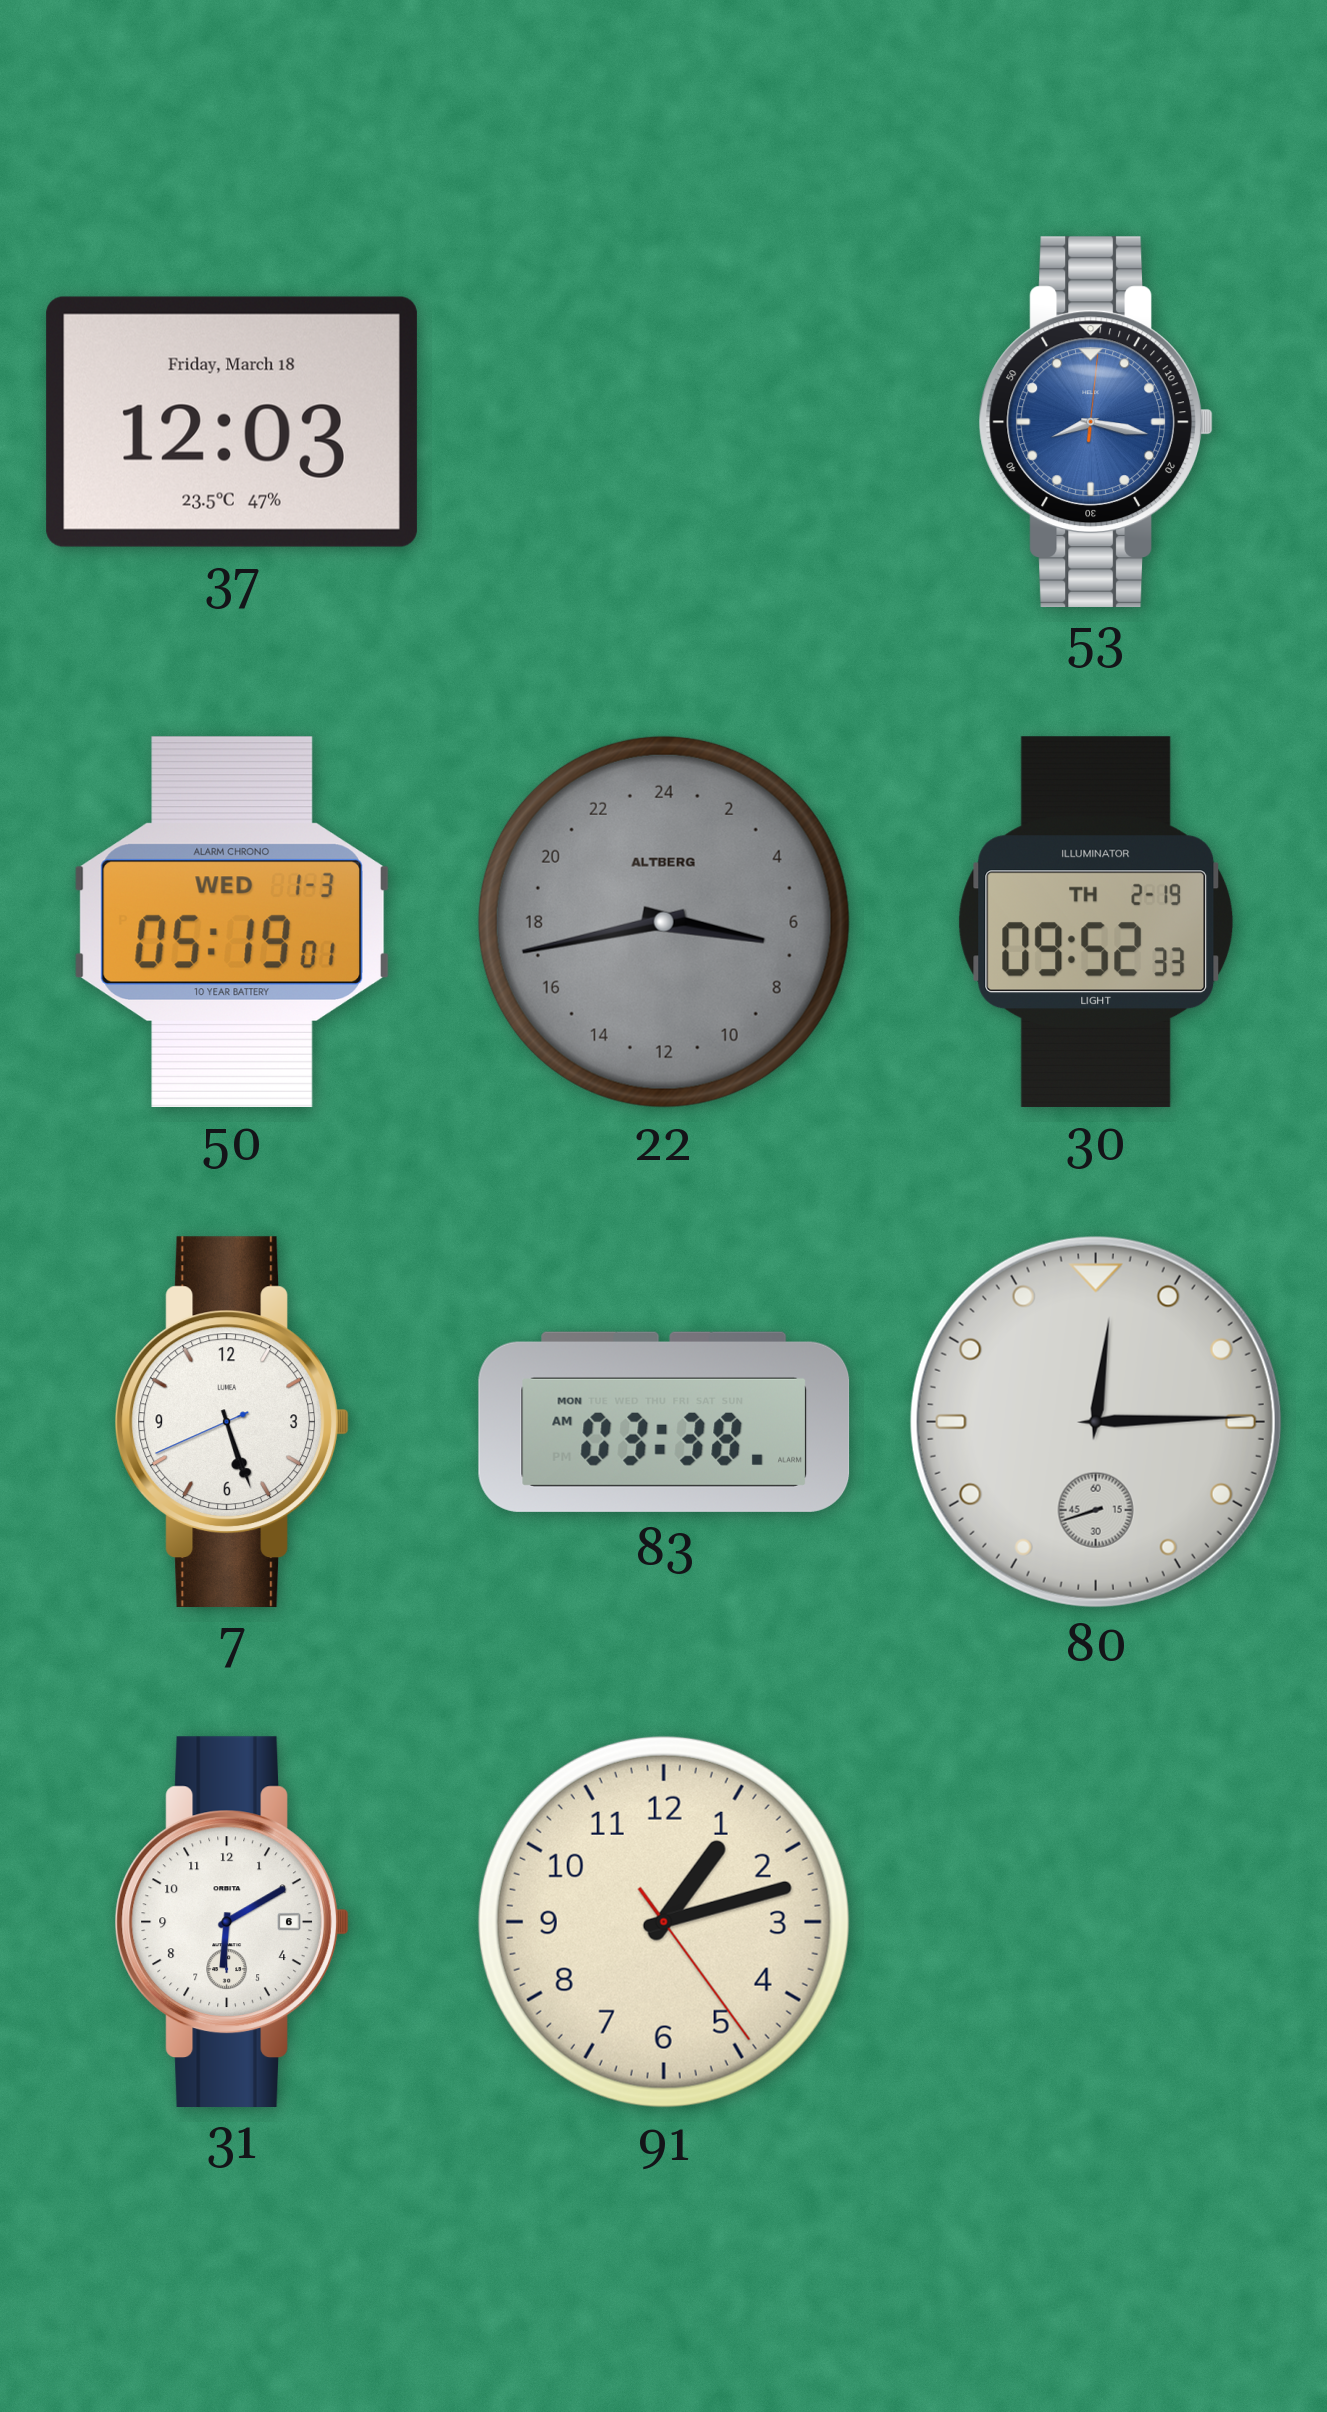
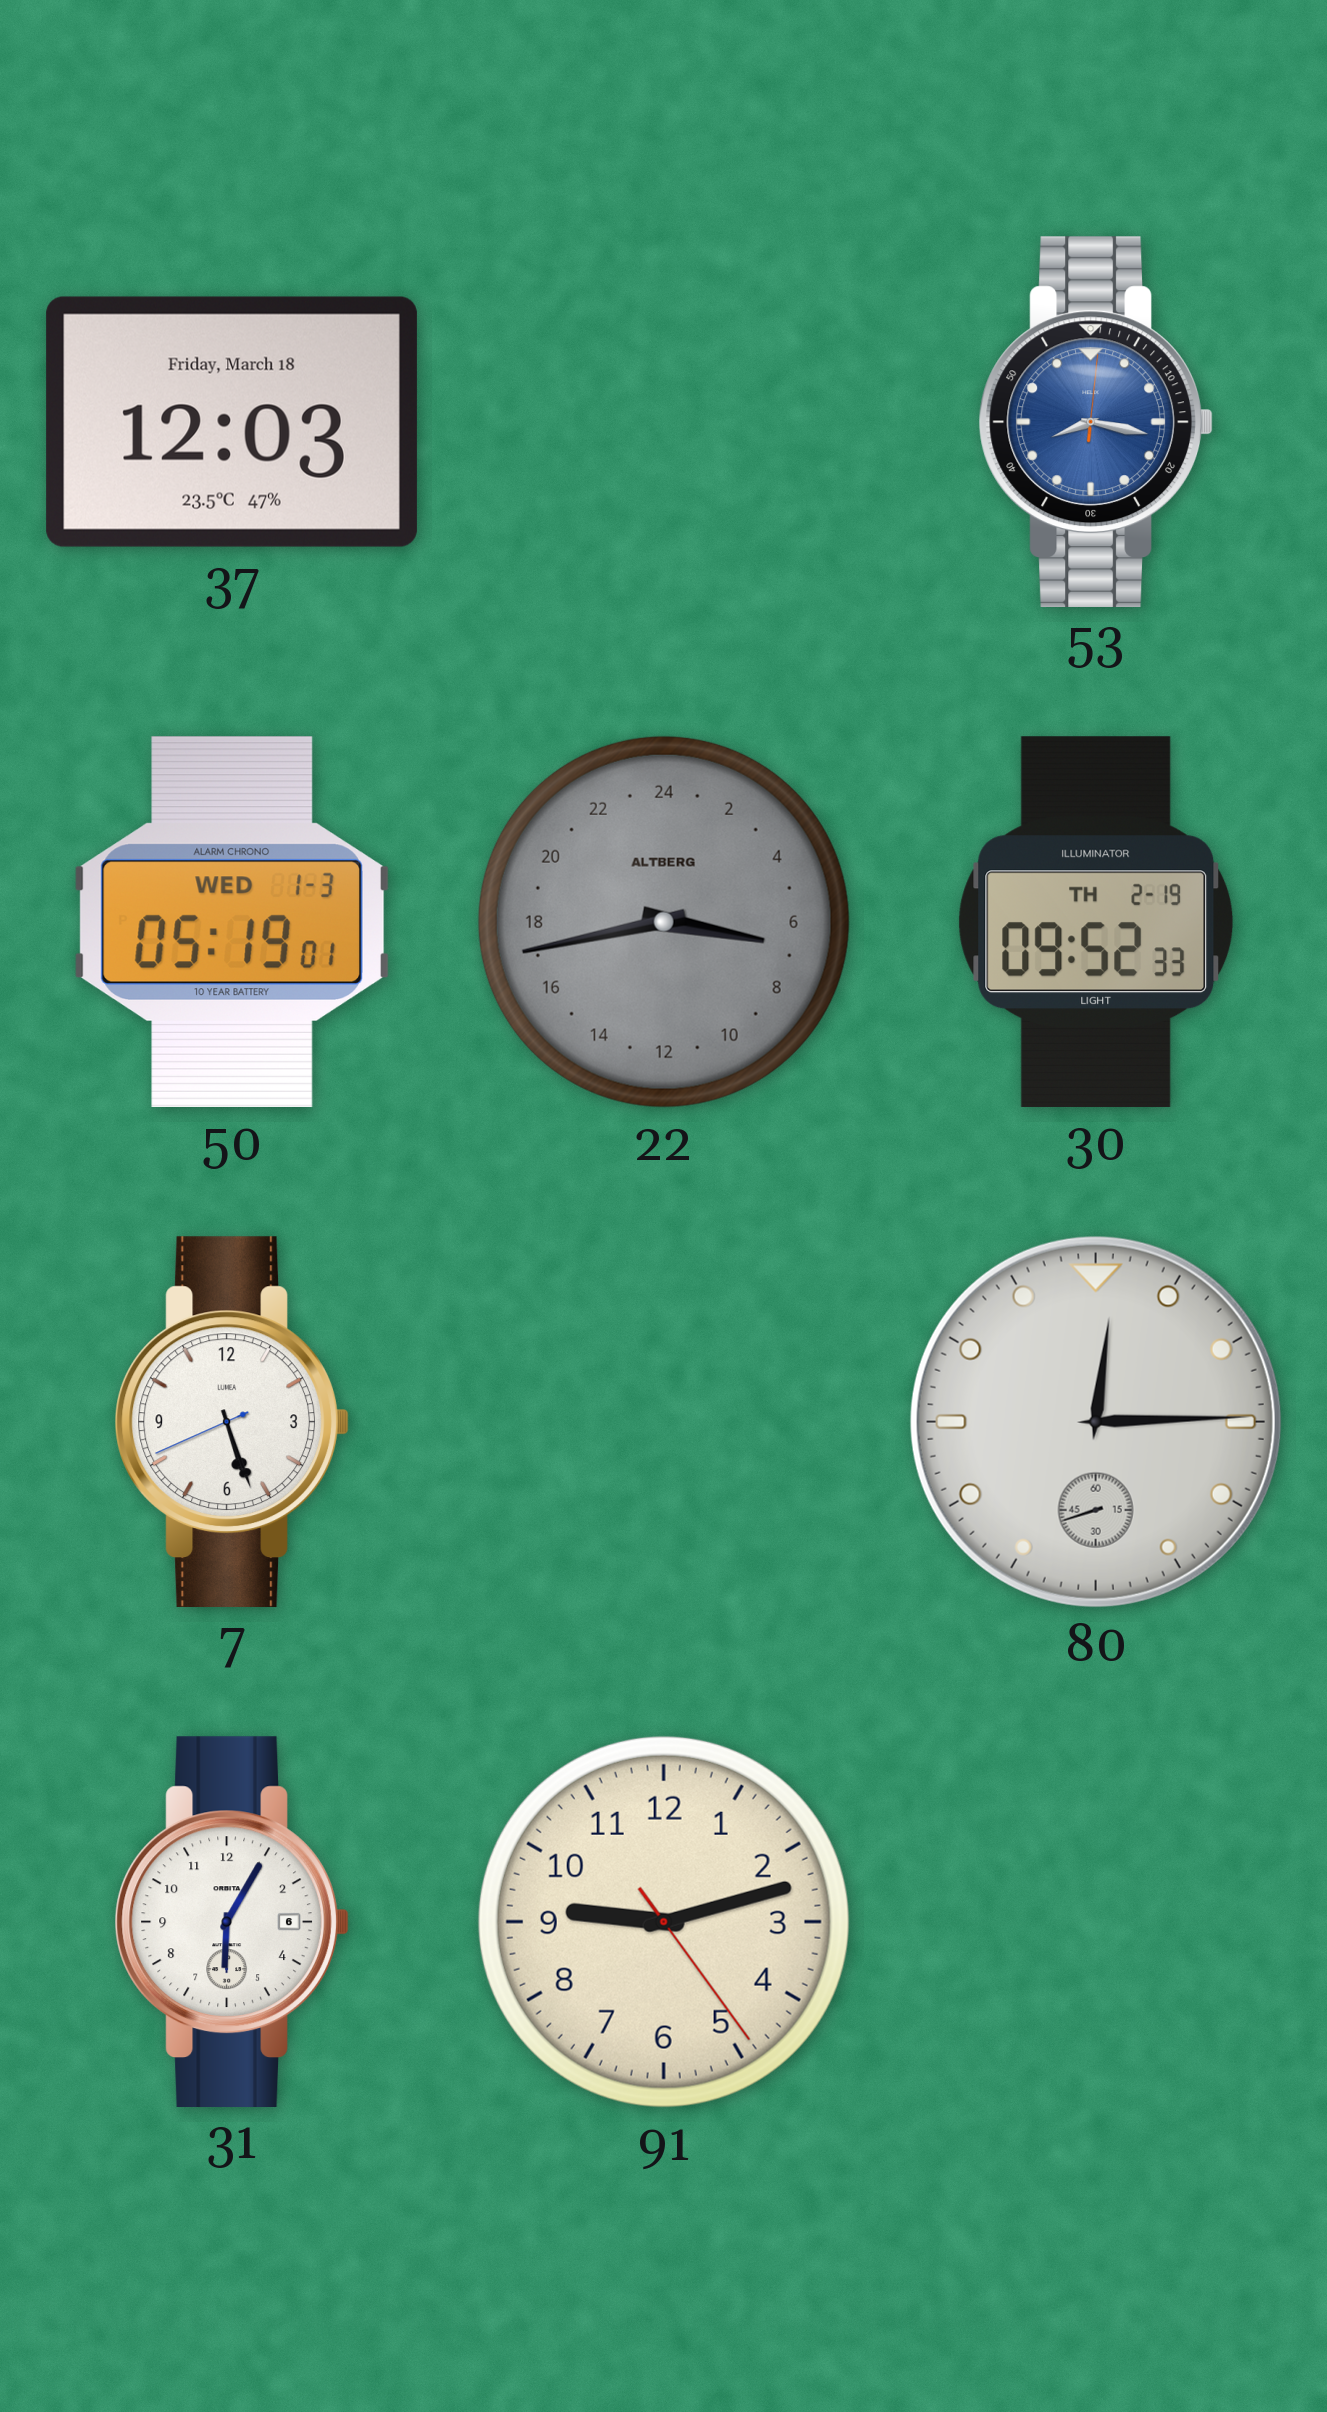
83: 03:38 -> none (664, 1422)
31: 6:10 -> 6:05 (232, 1921)
91: 1:12 -> 9:12 (664, 1922)
